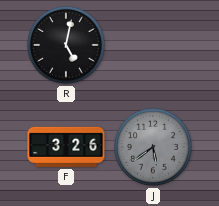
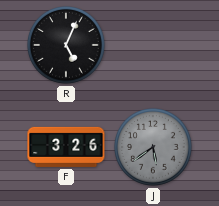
R: 5:02 -> 5:04 (67, 46)
